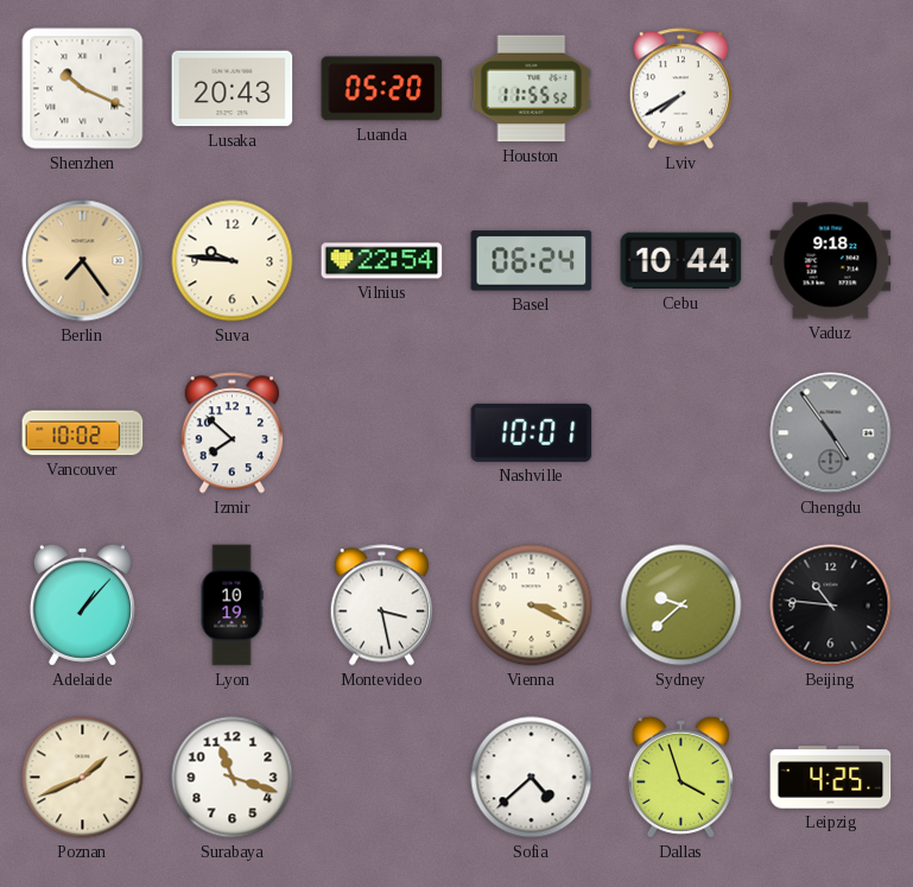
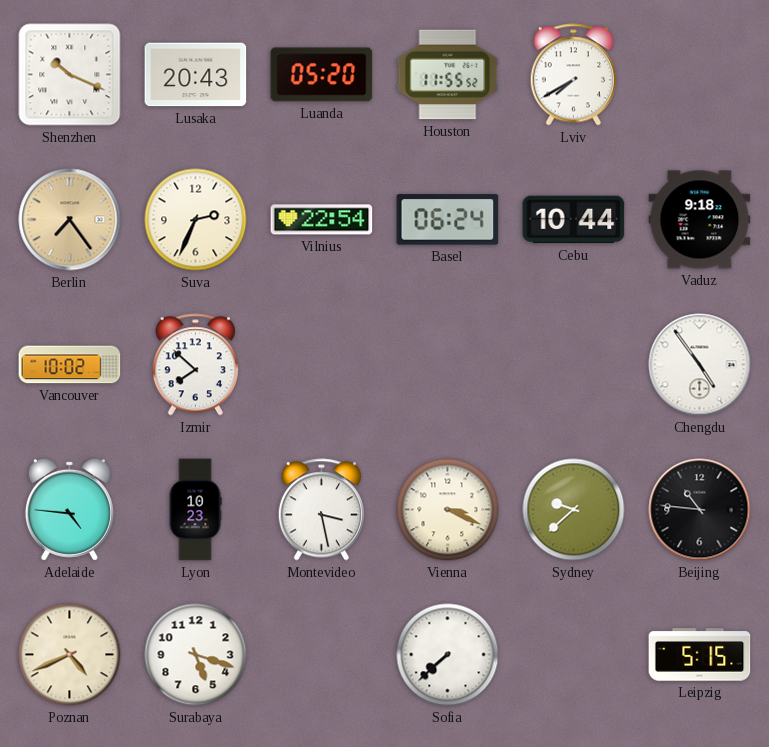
Suva: 9:46 -> 2:34 (196, 220)
Nashville: 10:01 -> none (532, 432)
Chengdu dial: grey -> white (700, 365)
Adelaide: 1:07 -> 4:46 (69, 509)
Lyon: 10:19 -> 10:23 (195, 510)
Poznan: 1:41 -> 4:41 (70, 655)
Surabaya: 11:18 -> 5:18 (196, 655)
Sofia: 4:38 -> 7:38 (448, 655)
Dallas: 3:57 -> none (680, 777)
Leipzig: 4:25 -> 5:15 (700, 655)
